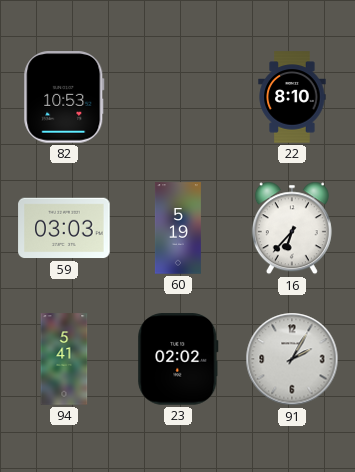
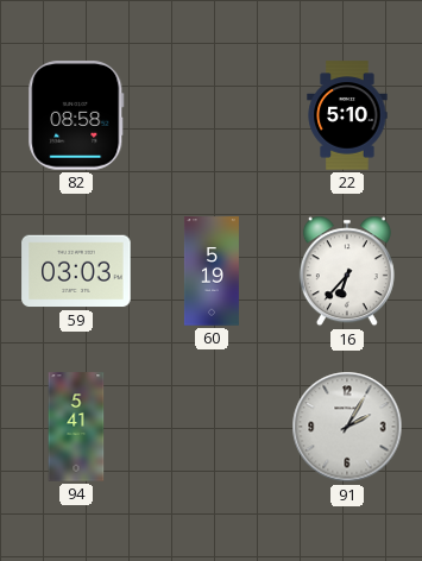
82: 10:53 -> 08:58 (76, 115)
22: 8:10 -> 5:10 (347, 115)
23: 02:02 -> none (178, 359)
